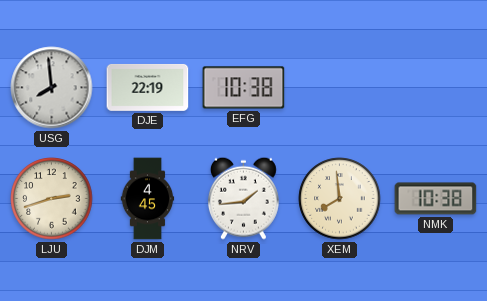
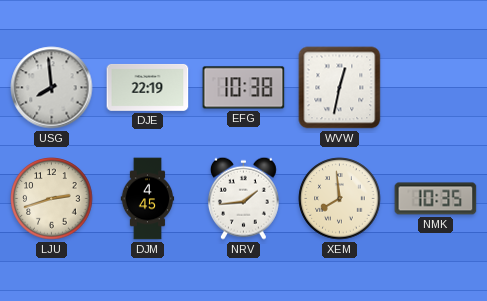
WVW: none -> 12:32 (340, 88)
NMK: 10:38 -> 10:35 (436, 199)
